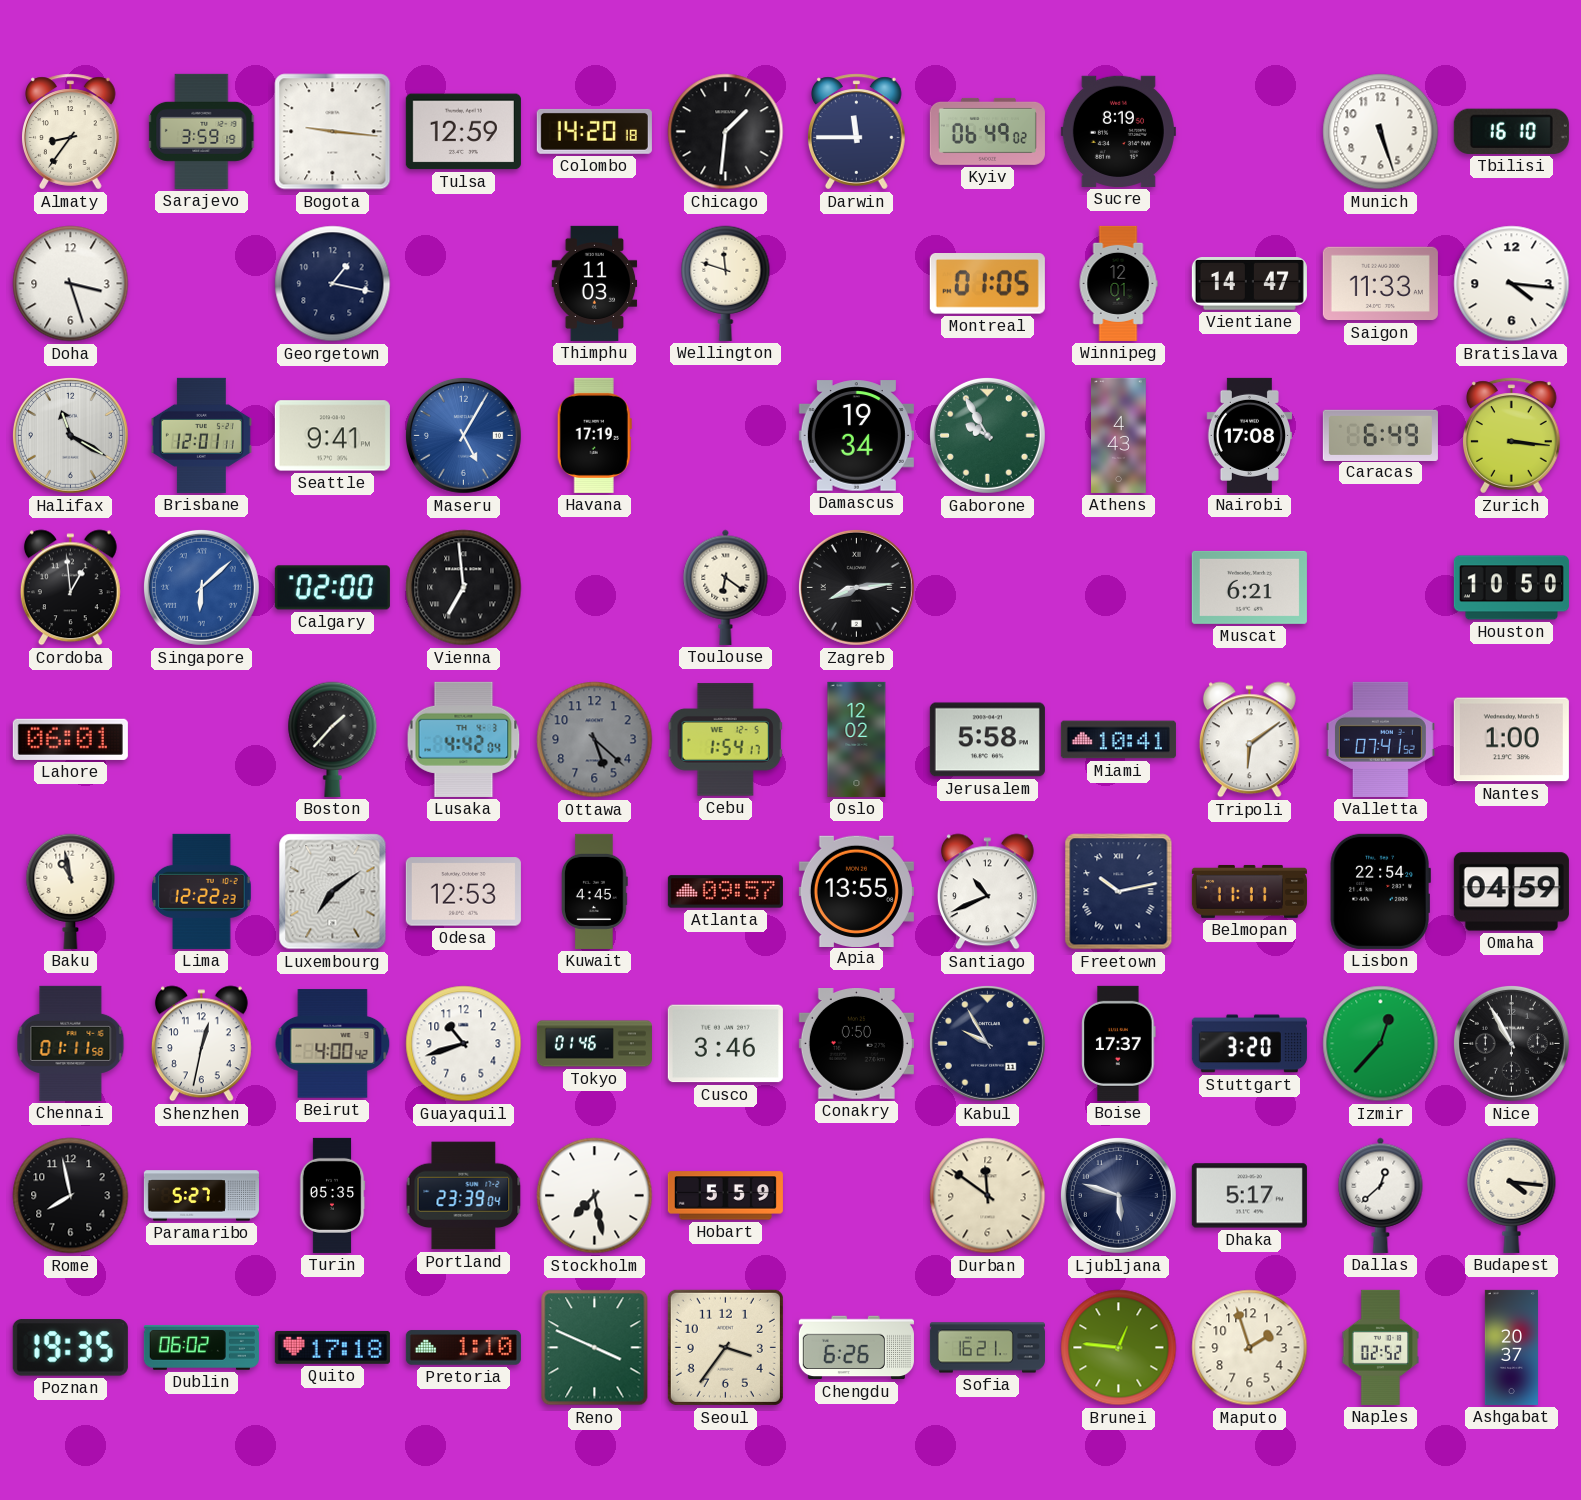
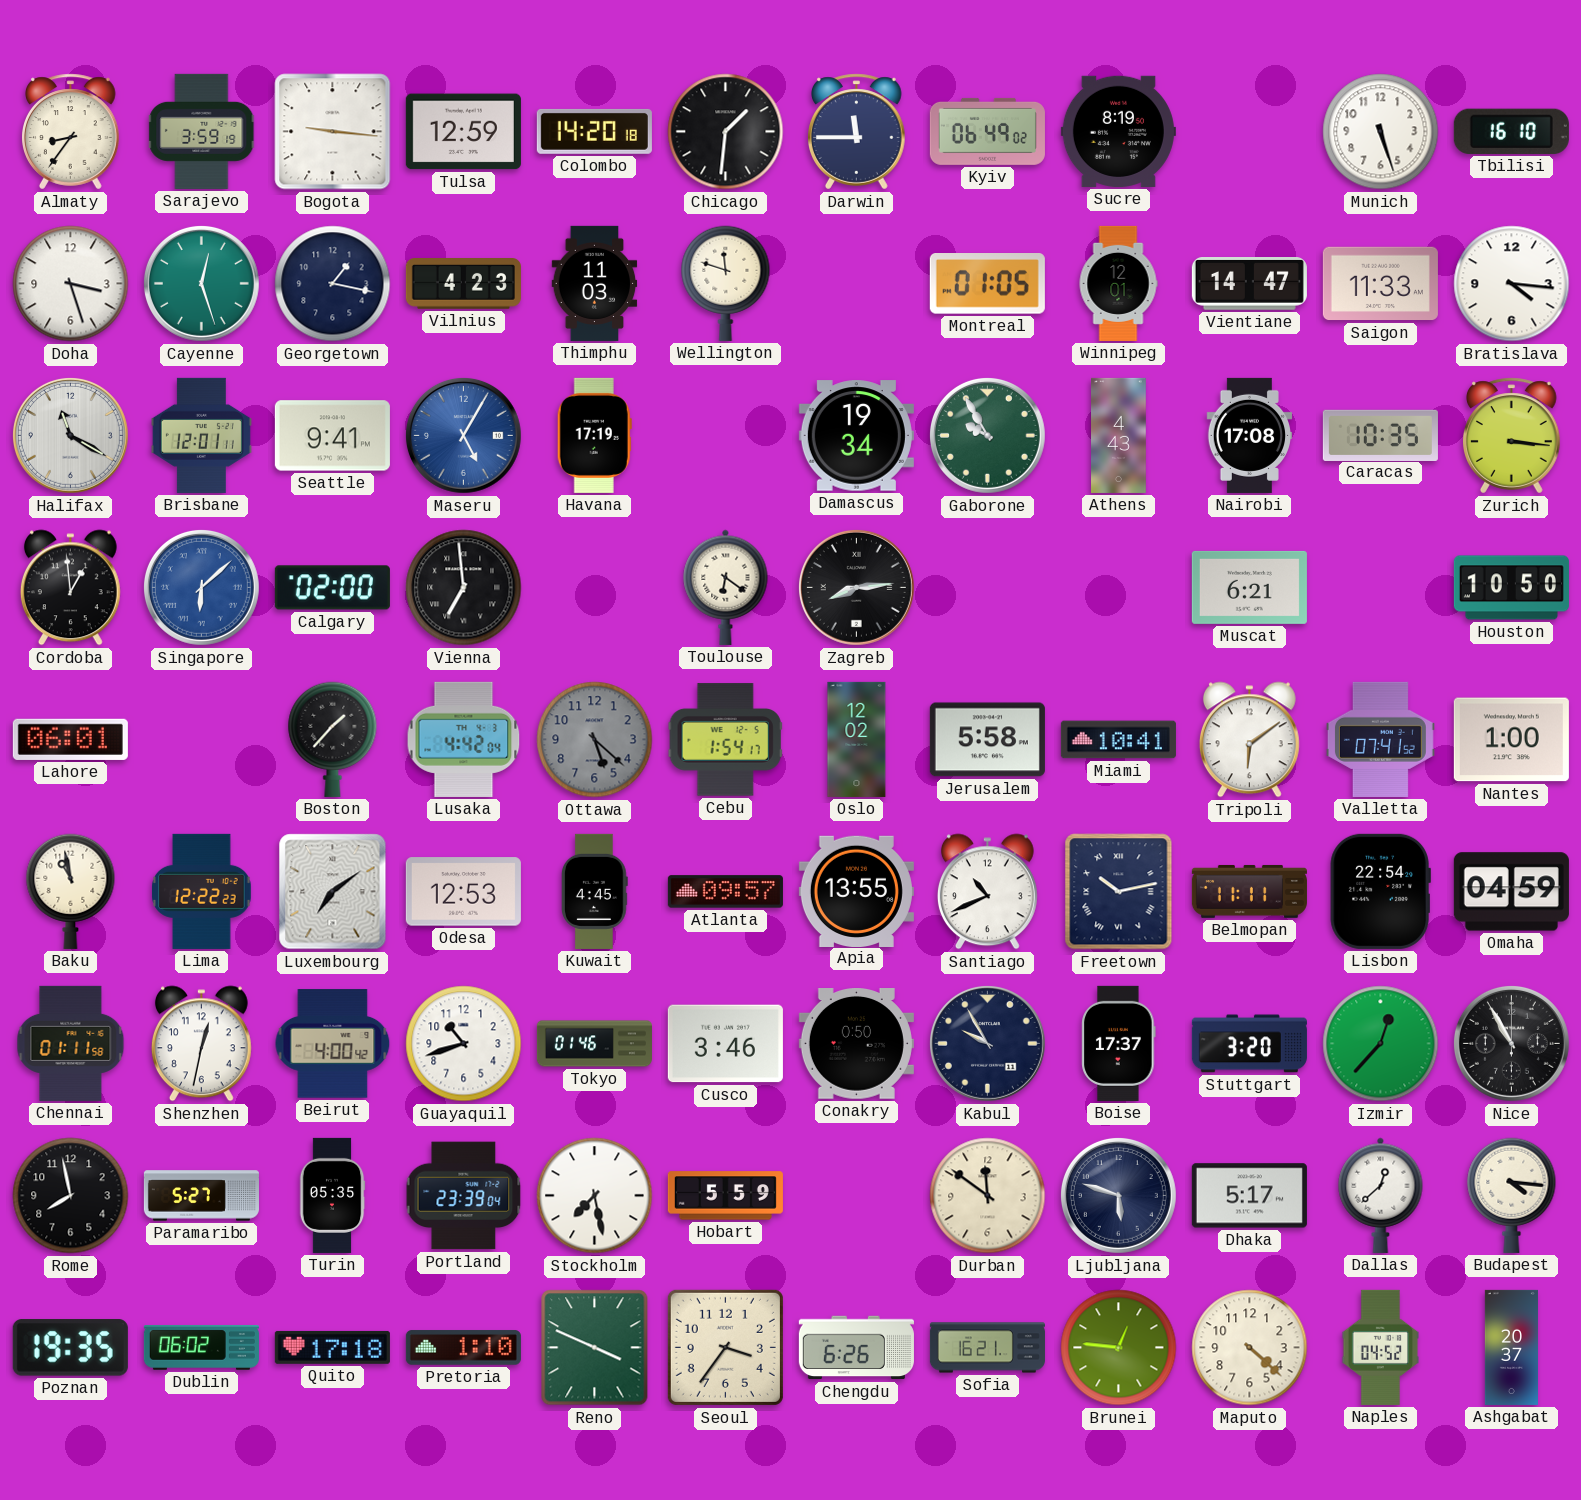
Cayenne: none -> 12:27 (201, 283)
Vilnius: none -> 4:23 (463, 284)
Caracas: 6:49 -> 10:35 (1380, 435)
Maputo: 1:57 -> 4:22 (1250, 1348)
Naples: 02:52 -> 04:52 (1381, 1347)
